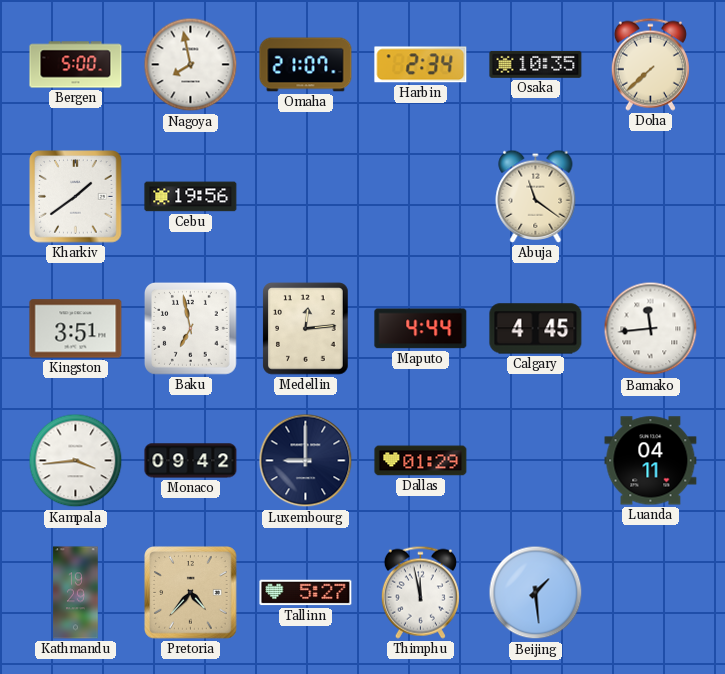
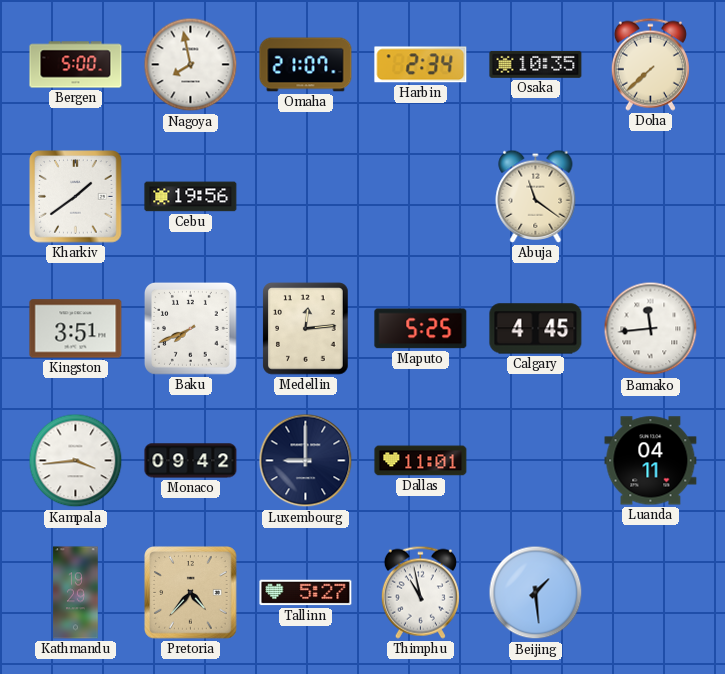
Baku: 6:58 -> 7:41 (191, 329)
Maputo: 4:44 -> 5:25 (421, 329)
Dallas: 01:29 -> 11:01 (421, 461)
Thimphu: 11:58 -> 10:58 (420, 592)
